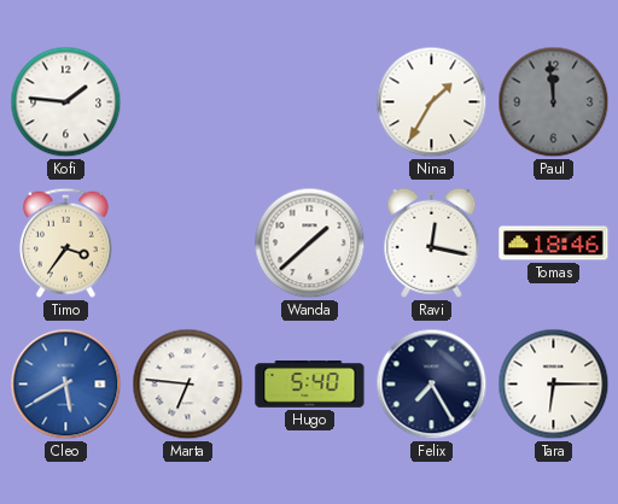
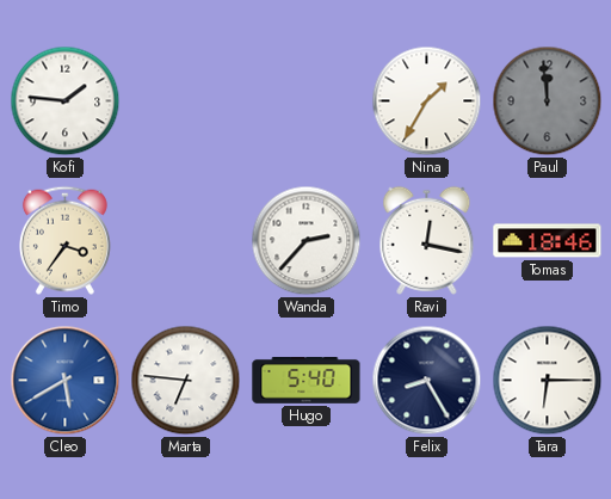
Wanda: 1:38 -> 2:37 (307, 241)
Felix: 7:25 -> 8:25 (427, 381)
